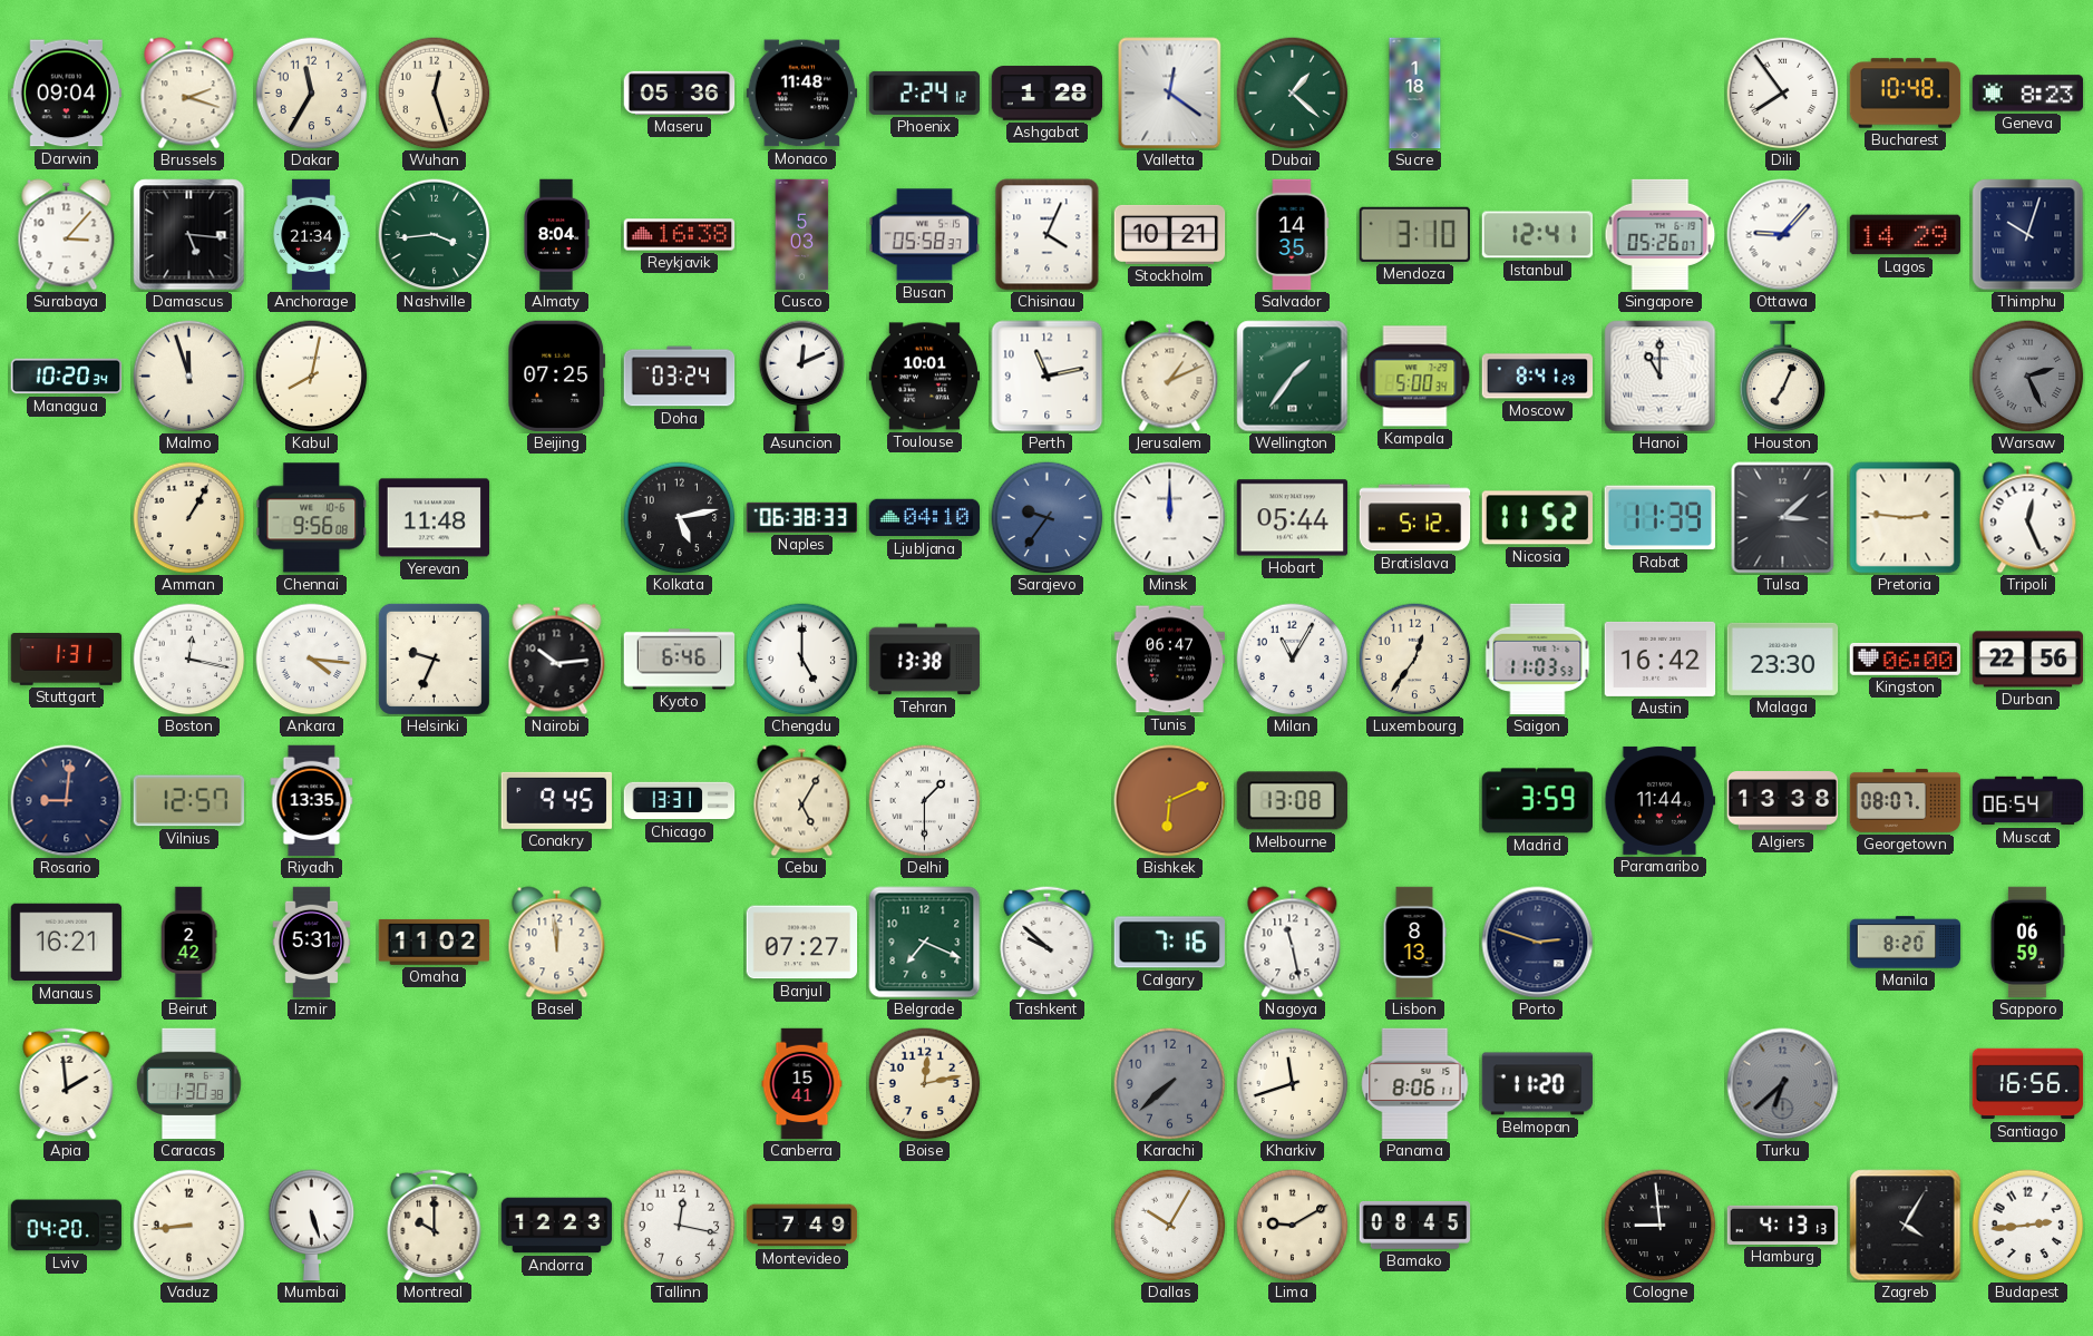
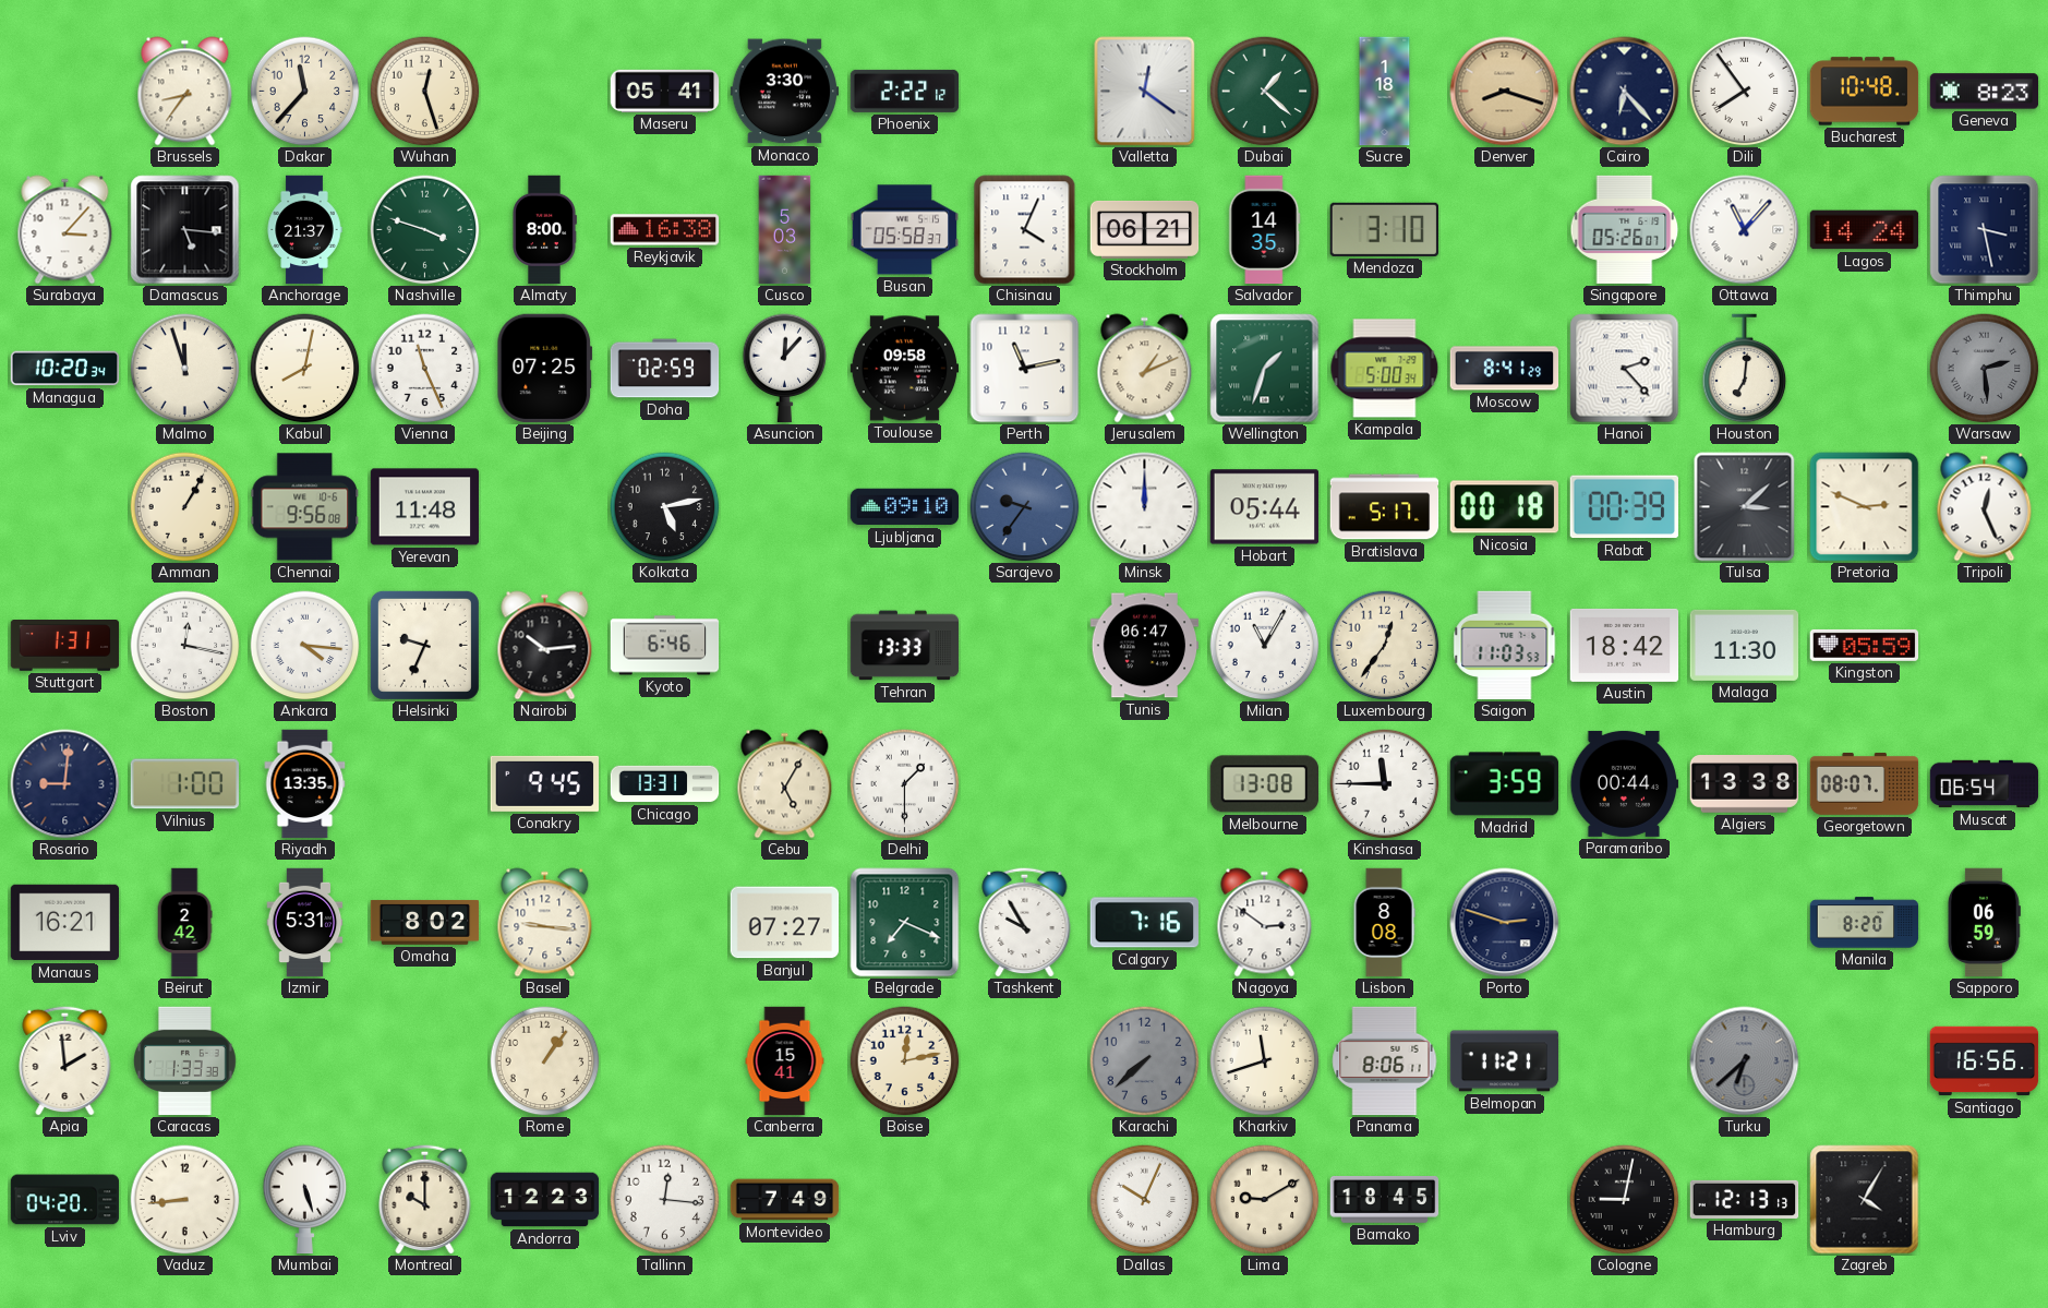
Darwin: 09:04 -> none (67, 94)
Brussels: 2:18 -> 8:36 (185, 92)
Dakar: 11:35 -> 11:37 (305, 92)
Maseru: 05:36 -> 05:41 (665, 91)
Monaco: 11:48 -> 3:30 (785, 92)
Phoenix: 2:24 -> 2:22 (905, 91)
Ashgabat: 1:28 -> none (1048, 94)
Denver: none -> 8:18 (1505, 92)
Cairo: none -> 6:23 (1625, 92)
Anchorage: 21:34 -> 21:37 (304, 230)
Nashville: 3:44 -> 3:48 (425, 230)
Almaty: 8:04 -> 8:00 (544, 230)
Stockholm: 10:21 -> 06:21 (1145, 229)
Istanbul: 12:41 -> none (1538, 235)
Ottawa: 9:07 -> 11:07 (1745, 230)
Lagos: 14:29 -> 14:24 (1865, 230)
Thimphu: 10:03 -> 3:28 (1985, 230)
Vienna: none -> 11:26 (425, 369)
Doha: 03:24 -> 02:59 (665, 369)
Asuncion: 12:11 -> 12:07 (785, 369)
Toulouse: 10:01 -> 09:58 (905, 369)
Wellington: 1:36 -> 1:33 (1265, 369)
Hanoi: 11:00 -> 2:23 (1625, 369)
Houston: 7:04 -> 7:01 (1745, 369)
Warsaw: 2:26 -> 2:29 (1985, 369)
Naples: 06:38 -> none (802, 517)
Ljubljana: 04:10 -> 09:10 (905, 507)
Bratislava: 5:12 -> 5:17 (1385, 507)
Nicosia: 11:52 -> 00:18 (1505, 507)
Rabat: 11:39 -> 00:39 (1624, 507)
Pretoria: 2:46 -> 2:49 (1865, 507)
Chengdu: 5:00 -> none (802, 660)
Tehran: 13:38 -> 13:33 (905, 646)
Austin: 16:42 -> 18:42 (1625, 645)
Malaga: 23:30 -> 11:30 (1745, 645)
Kingston: 06:00 -> 05:59 (1865, 645)
Durban: 22:56 -> none (2028, 660)
Vilnius: 12:57 -> 1:00 (184, 784)
Bishkek: 6:11 -> none (1170, 801)
Kinshasa: none -> 11:45 (1385, 784)
Paramaribo: 11:44 -> 00:44 (1625, 783)
Omaha: 11:02 -> 8:02 (425, 923)
Basel: 11:59 -> 9:16 (545, 923)
Tashkent: 9:52 -> 9:55 (1025, 922)
Nagoya: 11:28 -> 2:51 (1265, 923)
Lisbon: 8:13 -> 8:08 (1384, 923)
Caracas: 1:30 -> 1:33 (184, 1061)
Rome: none -> 1:06 (545, 1061)
Belmopan: 11:20 -> 11:21 (1505, 1061)
Tallinn: 12:17 -> 12:16 (665, 1200)
Dallas: 10:05 -> 10:04 (1145, 1200)
Bamako: 08:45 -> 18:45 (1385, 1200)
Cologne: 8:59 -> 9:02 (1625, 1200)
Hamburg: 4:13 -> 12:13 (1745, 1199)
Budapest: 2:44 -> none (2028, 1226)
